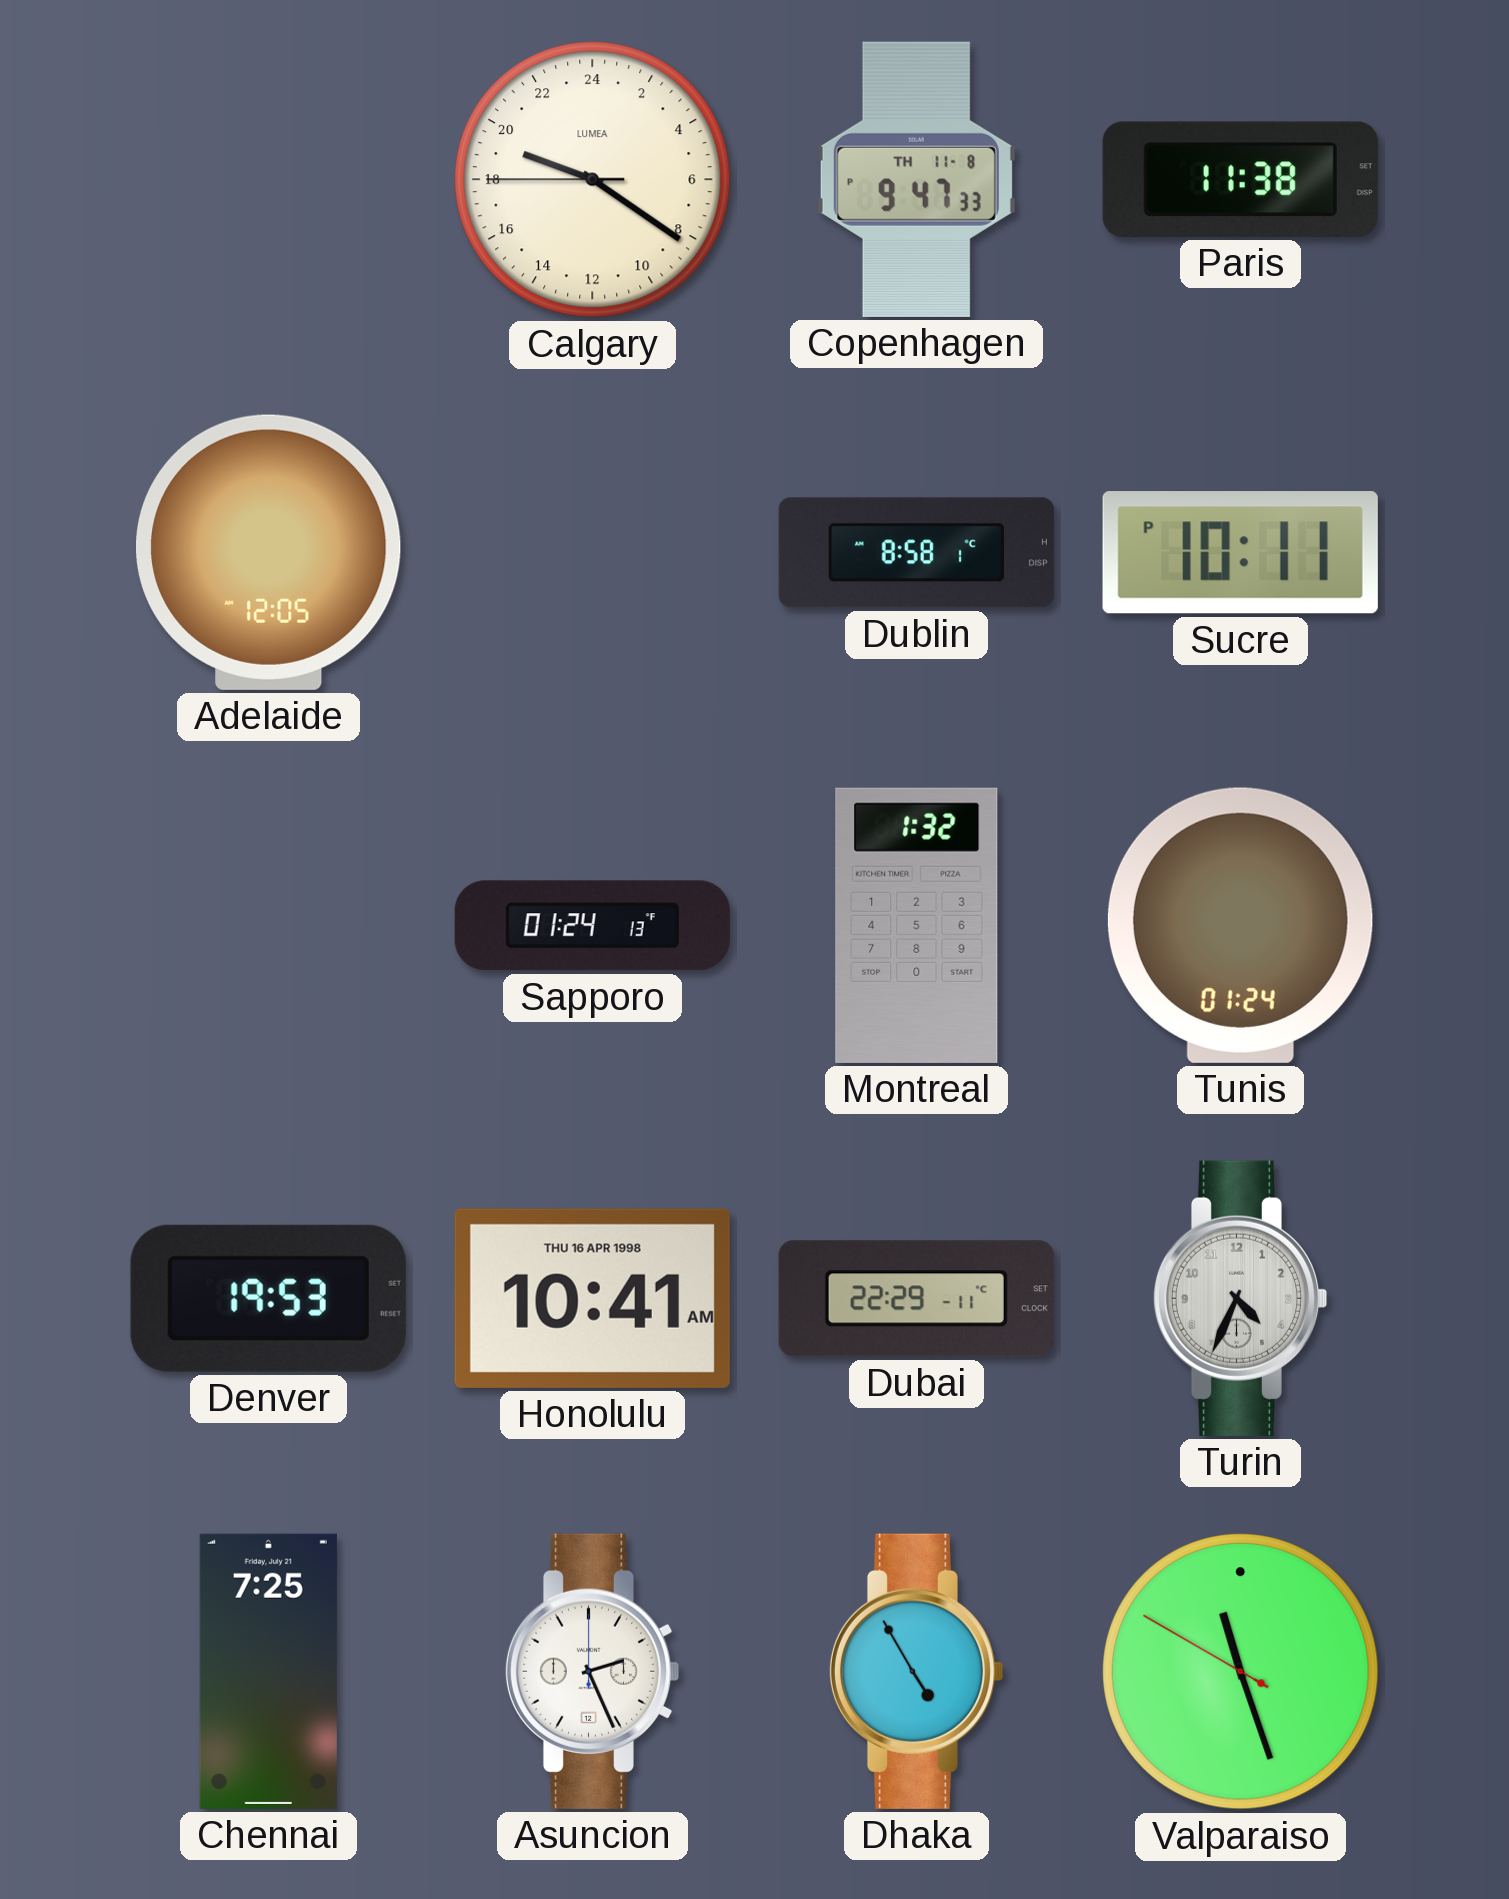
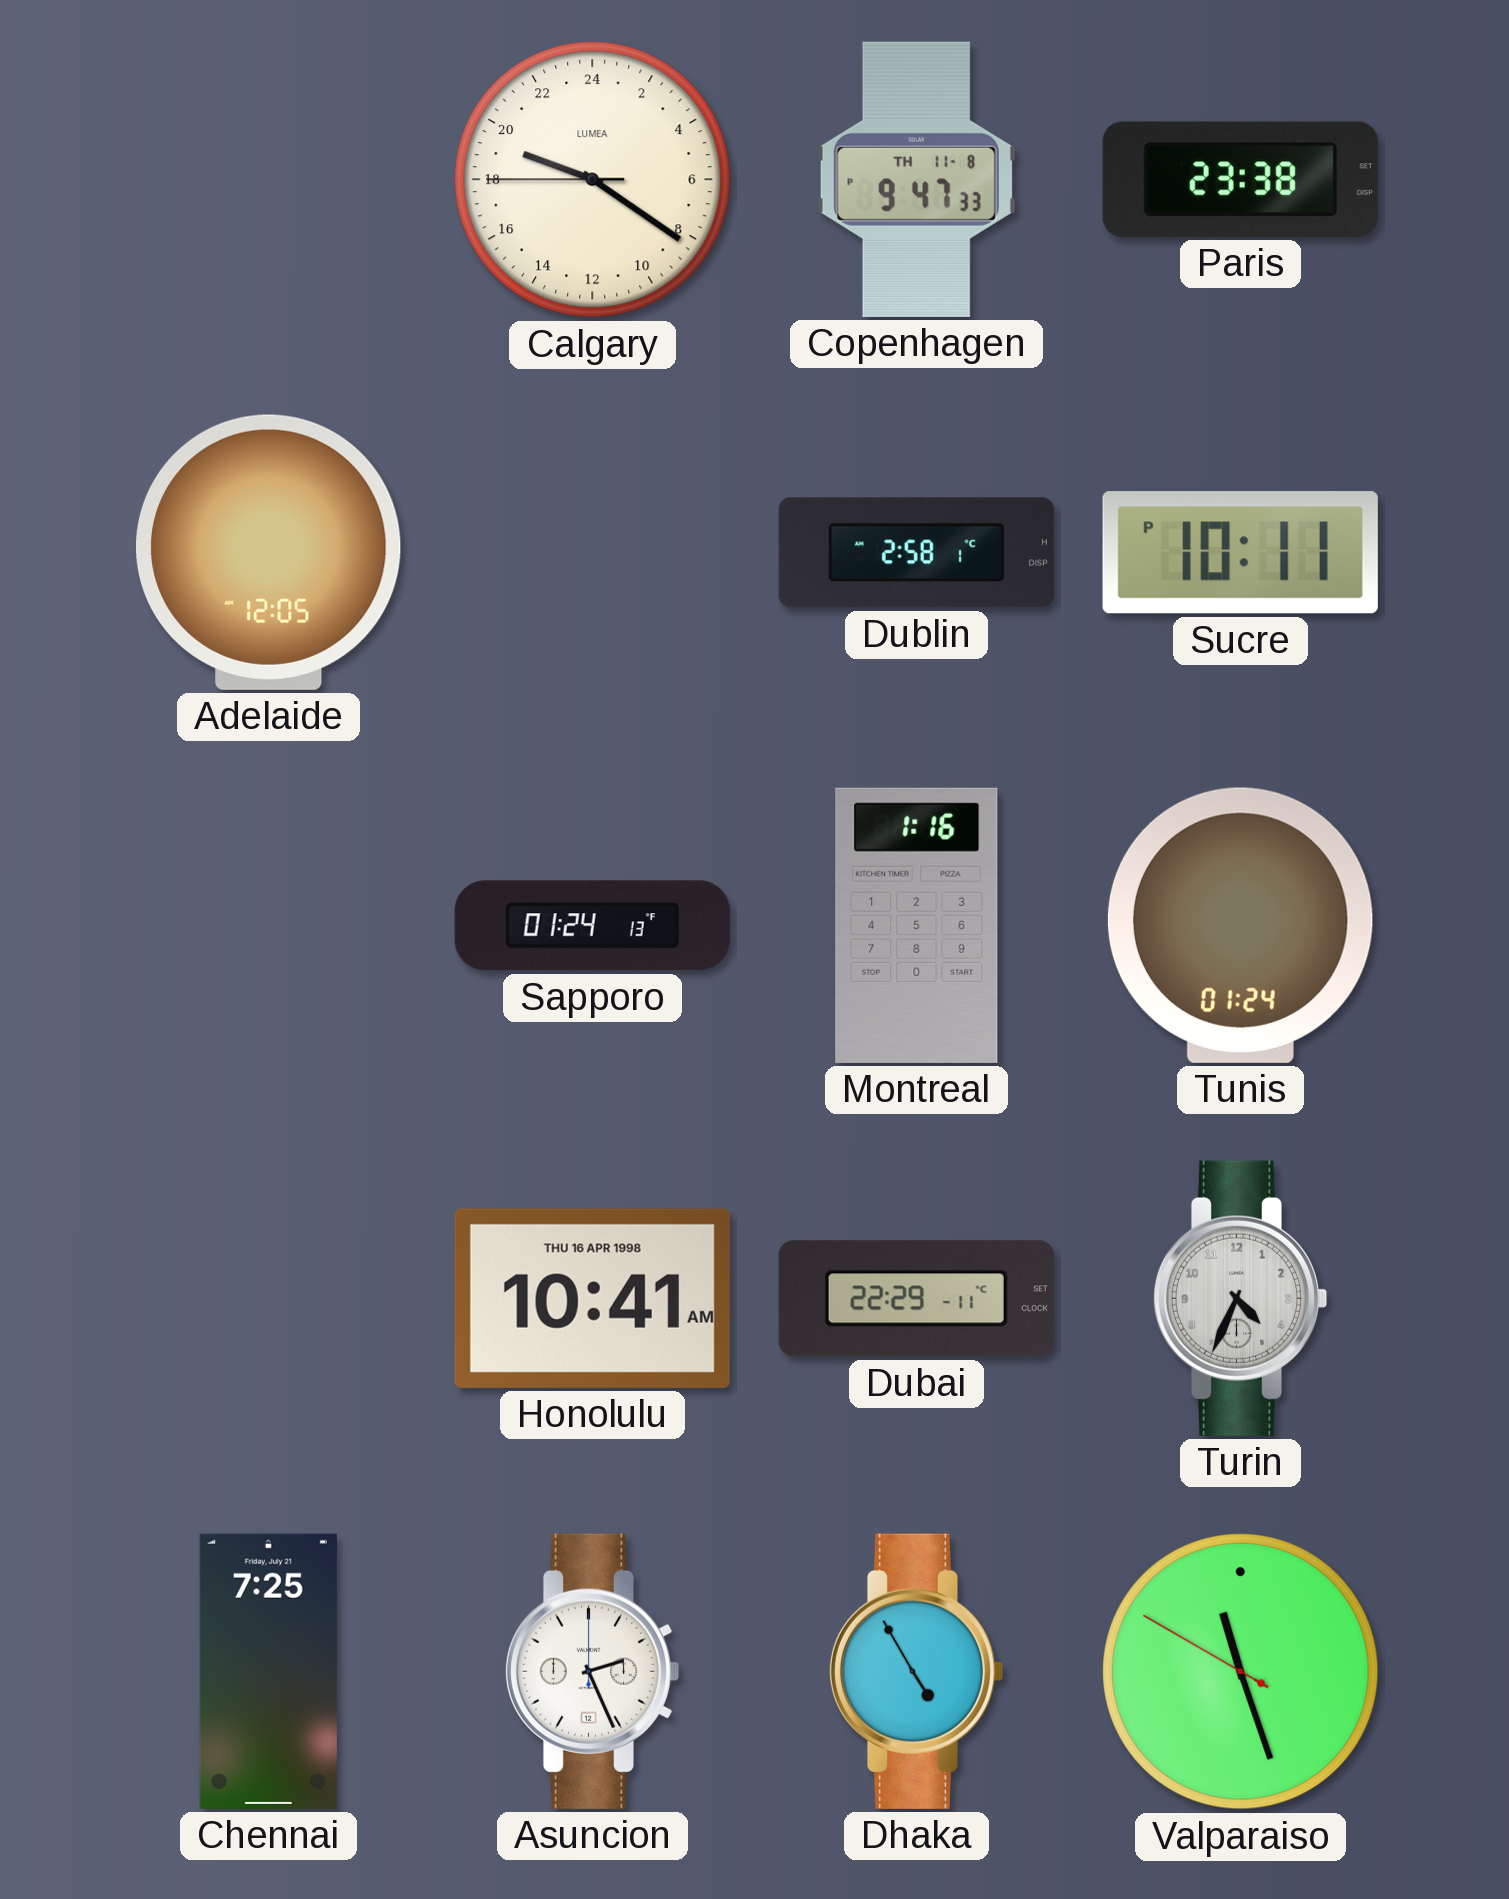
Paris: 11:38 -> 23:38 (1240, 179)
Dublin: 8:58 -> 2:58 (916, 553)
Montreal: 1:32 -> 1:16 (917, 925)
Denver: 19:53 -> none (268, 1298)
